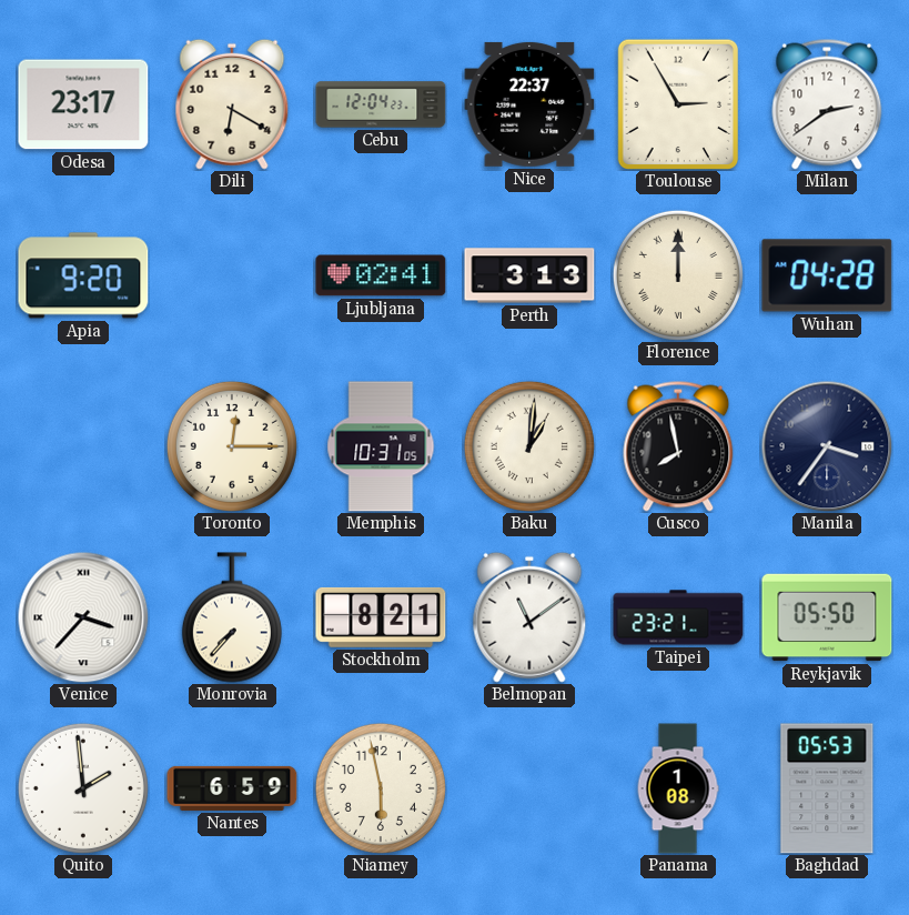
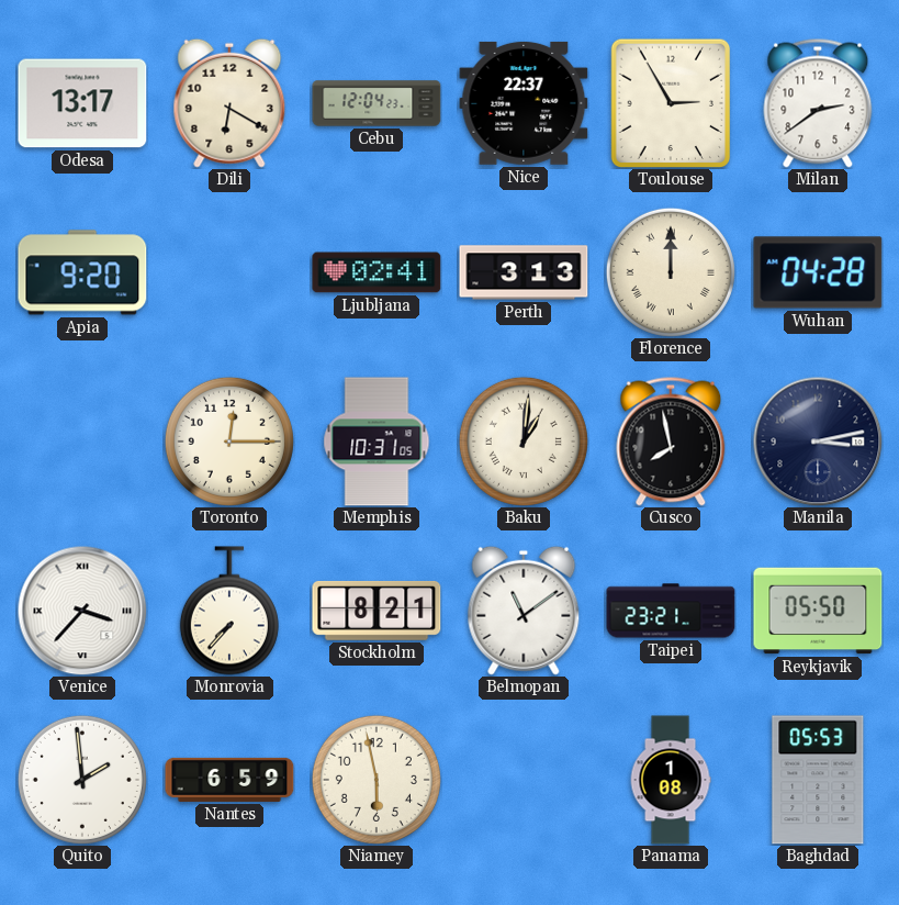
Odesa: 23:17 -> 13:17 (82, 103)
Manila: 3:36 -> 3:13 (818, 442)
